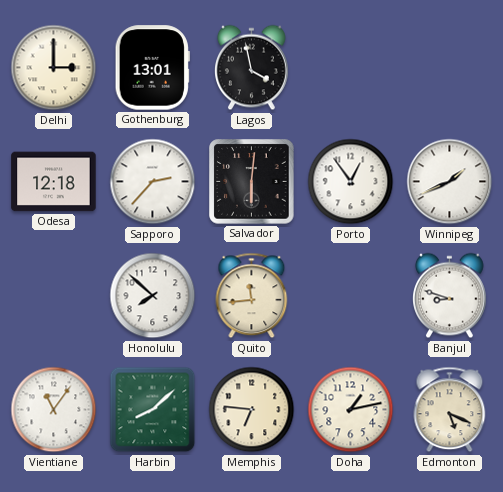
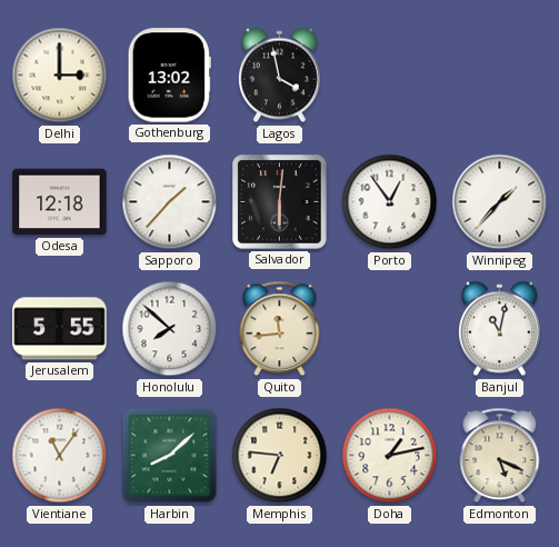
Gothenburg: 13:01 -> 13:02 (169, 76)
Sapporo: 2:37 -> 1:37 (170, 202)
Winnipeg: 1:41 -> 1:37 (500, 202)
Jerusalem: none -> 5:55 (60, 329)
Banjul: 8:48 -> 11:02 (500, 329)
